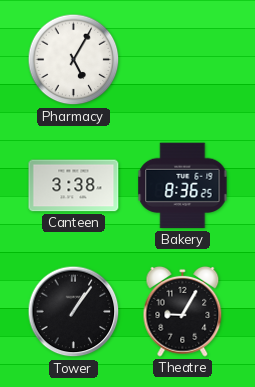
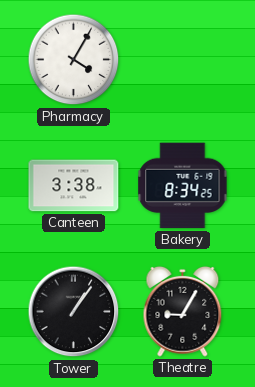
Pharmacy: 5:05 -> 4:05 (74, 60)
Bakery: 8:36 -> 8:34 (183, 186)
